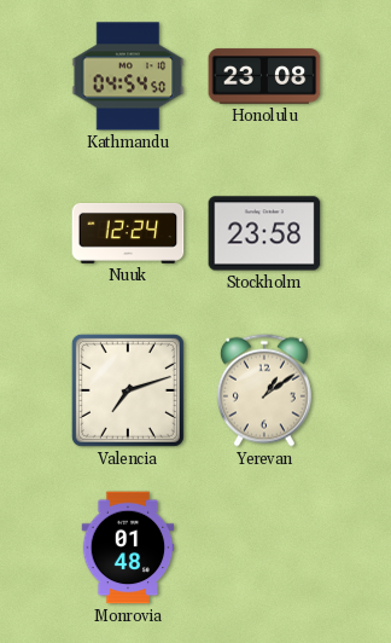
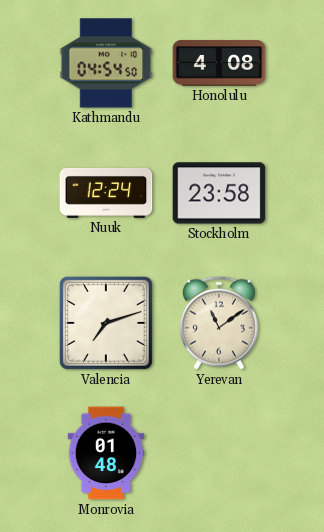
Honolulu: 23:08 -> 4:08 (219, 63)
Yerevan: 1:09 -> 11:09 (219, 323)
